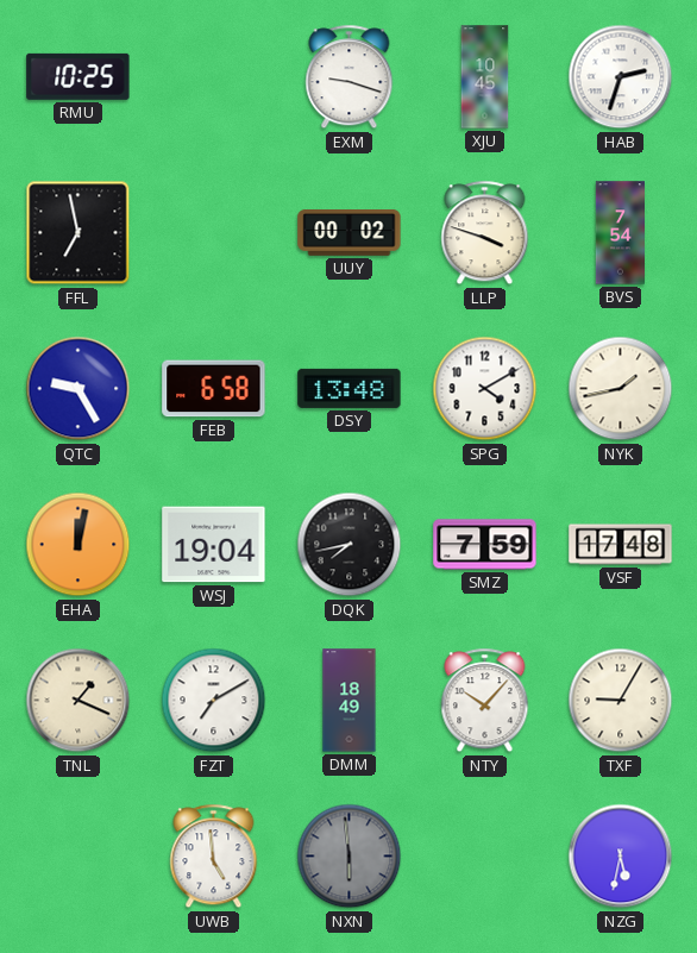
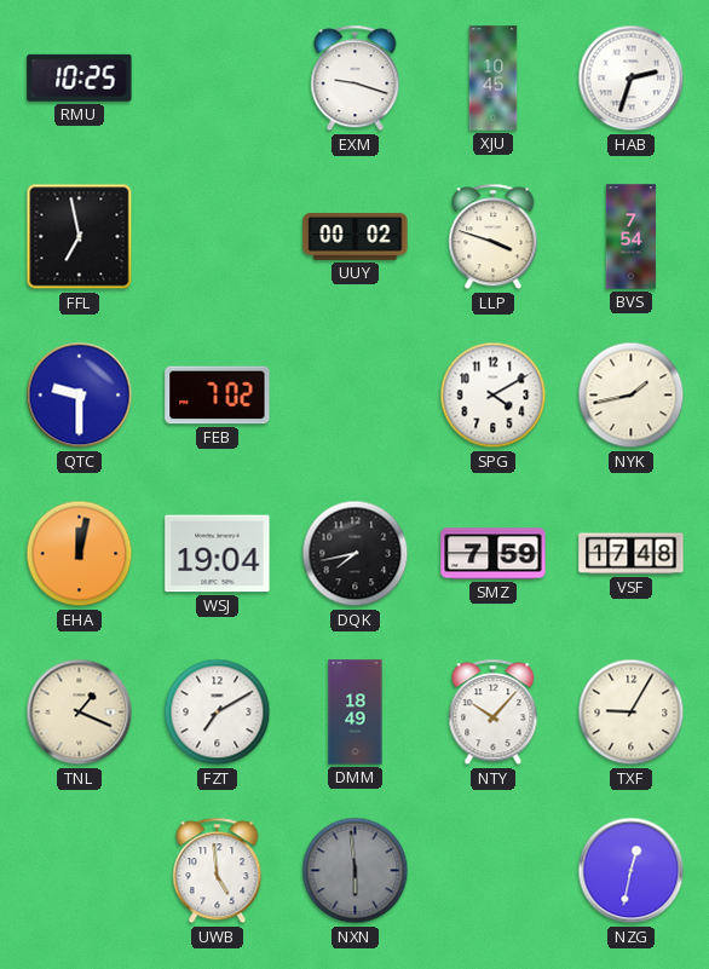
QTC: 9:25 -> 9:30 (80, 396)
FEB: 6:58 -> 7:02 (218, 396)
DSY: 13:48 -> none (350, 388)
NZG: 5:32 -> 12:32 (632, 871)
